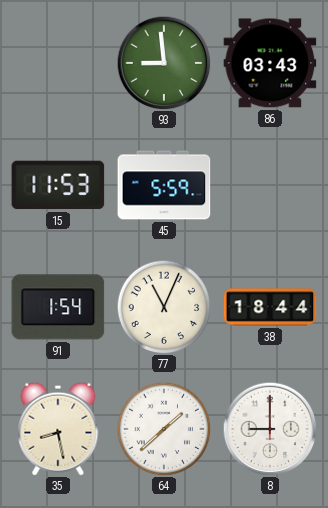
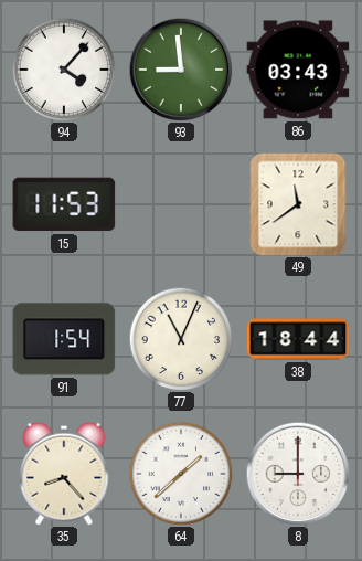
94: none -> 4:07 (64, 70)
45: 5:59 -> none (164, 185)
49: none -> 11:39 (298, 204)
35: 8:28 -> 8:23 (64, 474)
